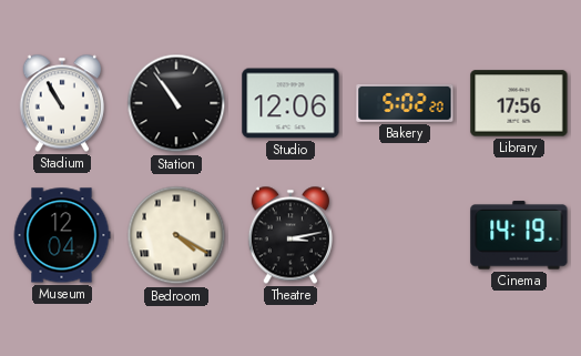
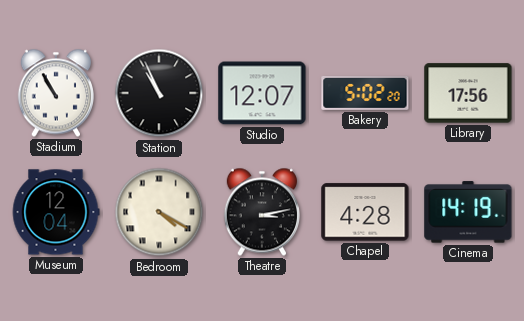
Station: 10:54 -> 10:56 (159, 93)
Studio: 12:06 -> 12:07 (262, 93)
Chapel: none -> 4:28 (365, 212)
